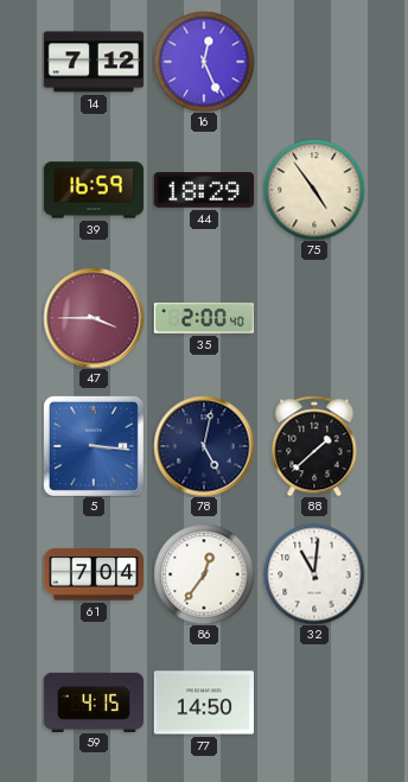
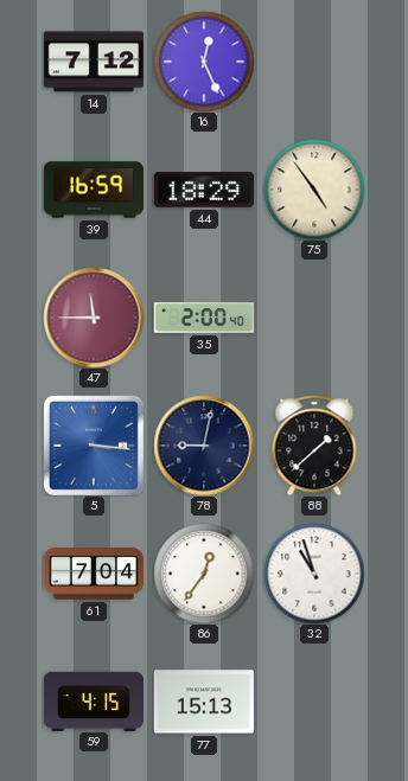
47: 3:45 -> 11:45 (94, 318)
78: 5:02 -> 9:02 (204, 446)
32: 11:01 -> 10:57 (314, 574)
77: 14:50 -> 15:13 (203, 702)
